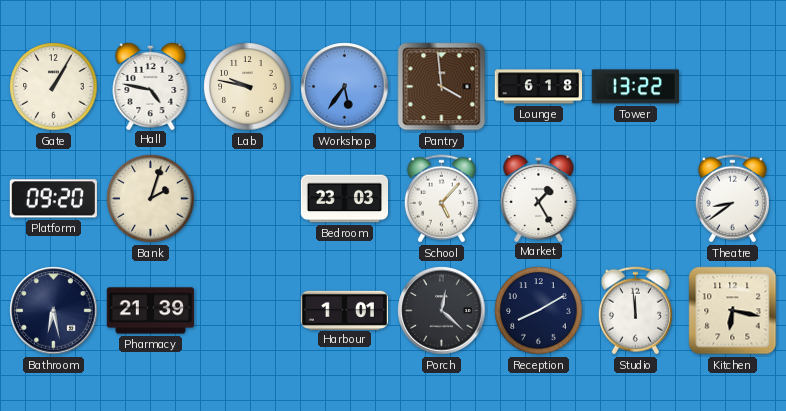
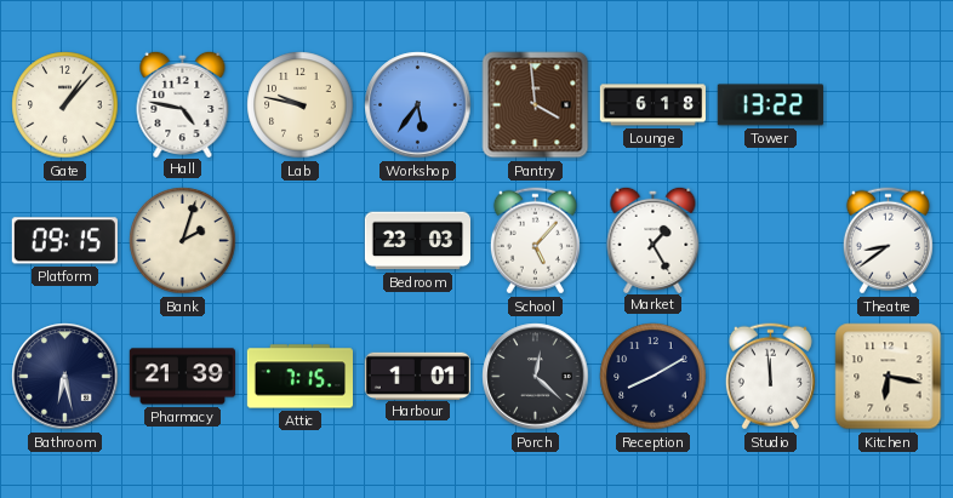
Gate: 1:05 -> 1:07 (65, 105)
Platform: 09:20 -> 09:15 (64, 241)
Attic: none -> 7:15 (299, 377)
